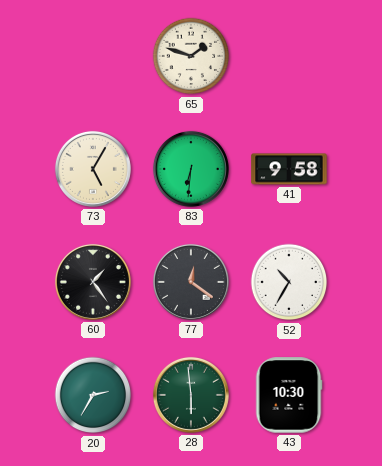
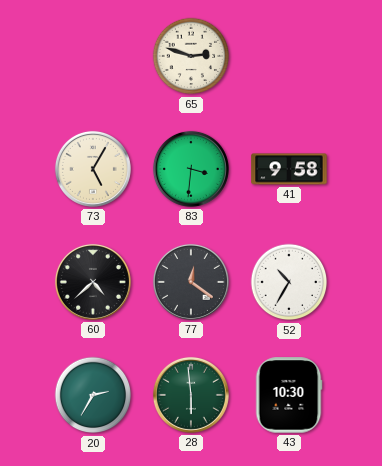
65: 1:48 -> 2:48 (191, 56)
83: 6:31 -> 3:31 (191, 169)
60: 1:24 -> 4:38 (93, 282)
